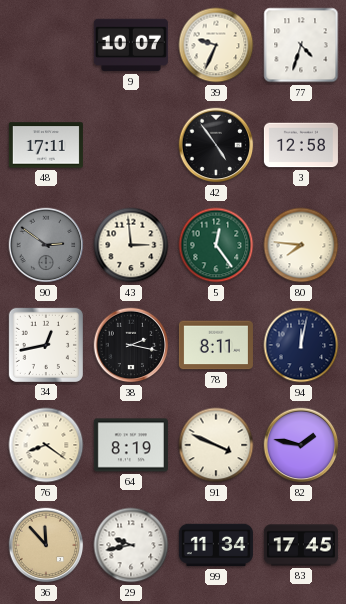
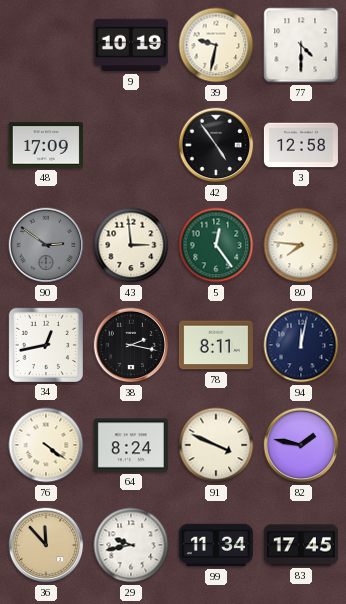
9: 10:07 -> 10:19 (131, 45)
39: 9:34 -> 9:32 (216, 45)
77: 4:33 -> 4:30 (301, 45)
48: 17:11 -> 17:09 (46, 145)
76: 8:21 -> 4:21 (46, 445)
64: 8:19 -> 8:24 (131, 445)
